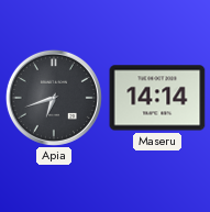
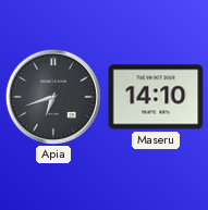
Maseru: 14:14 -> 14:10 (156, 97)
